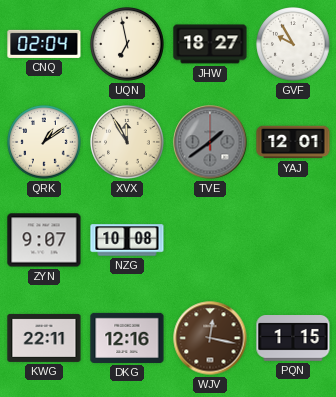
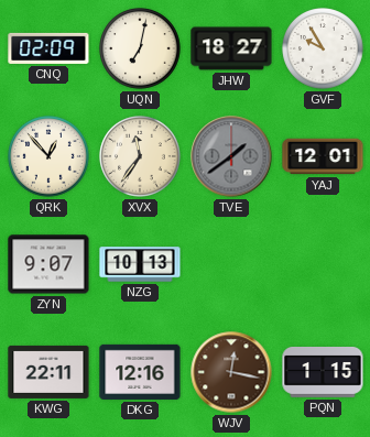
CNQ: 02:04 -> 02:09 (48, 48)
UQN: 6:58 -> 7:02 (140, 48)
QRK: 1:09 -> 12:53 (48, 156)
XVX: 11:55 -> 11:36 (140, 156)
NZG: 10:08 -> 10:13 (140, 264)
